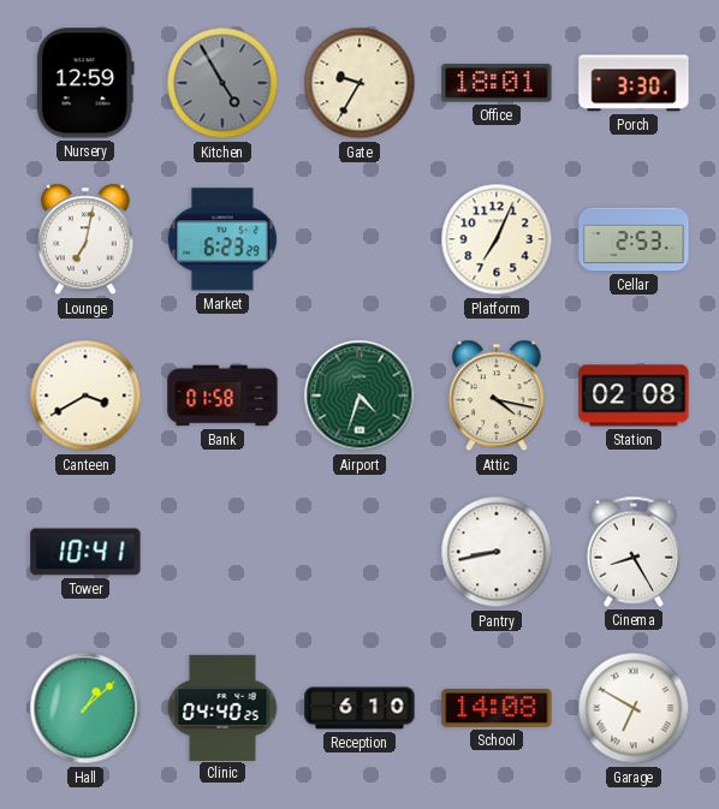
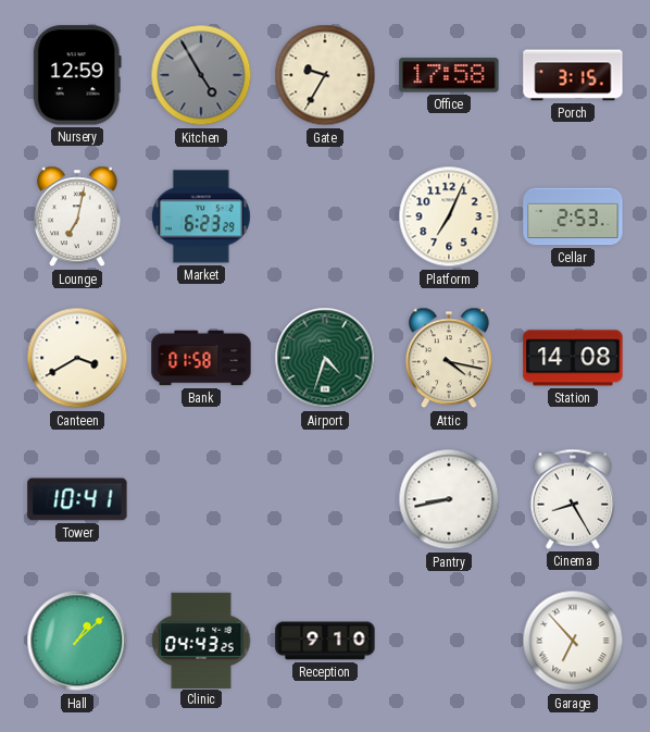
Office: 18:01 -> 17:58 (449, 75)
Porch: 3:30 -> 3:15 (573, 75)
Station: 02:08 -> 14:08 (573, 358)
Clinic: 04:40 -> 04:43 (201, 640)
Reception: 6:10 -> 9:10 (325, 641)
School: 14:08 -> none (497, 709)
Garage: 6:50 -> 6:53 (573, 641)
